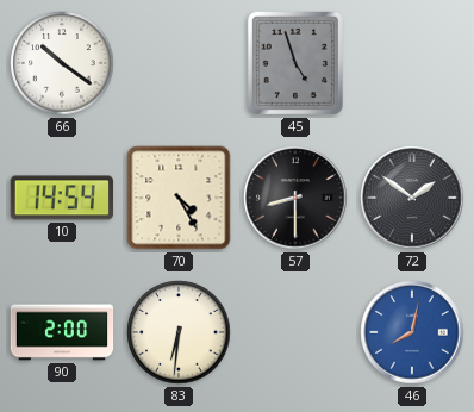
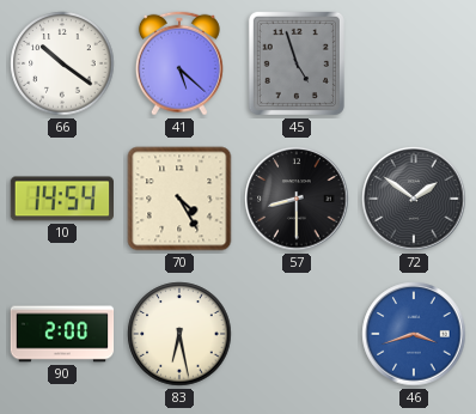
41: none -> 5:22 (179, 63)
83: 6:31 -> 6:28 (179, 334)
46: 8:02 -> 3:42 (414, 334)
